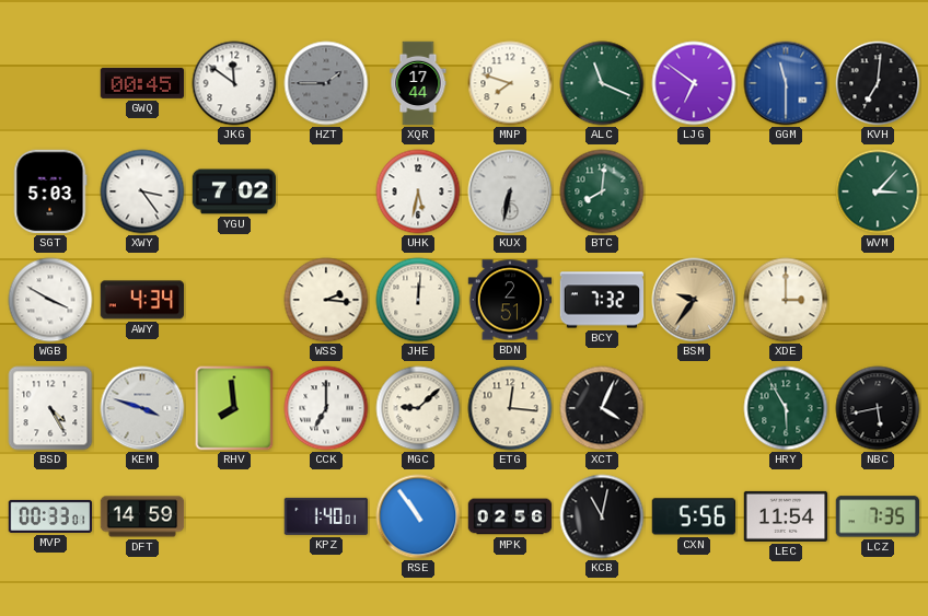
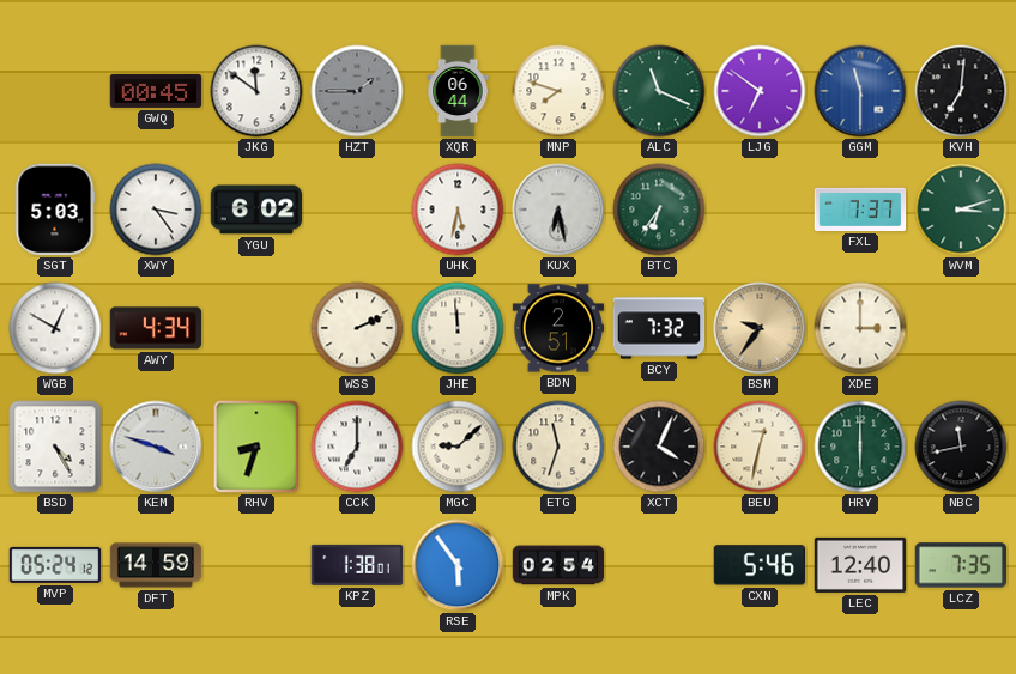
XQR: 17:44 -> 06:44 (458, 91)
YGU: 7:02 -> 6:02 (256, 210)
KUX: 6:32 -> 6:28 (558, 210)
BTC: 8:01 -> 6:36 (659, 210)
FXL: none -> 7:37 (860, 210)
WVM: 3:07 -> 3:12 (961, 210)
WGB: 3:50 -> 12:50 (55, 328)
WSS: 2:16 -> 2:11 (357, 328)
JHE: 12:01 -> 11:59 (458, 328)
RHV: 7:59 -> 8:33 (256, 447)
ETG: 12:16 -> 11:33 (558, 447)
BEU: none -> 12:32 (760, 447)
HRY: 5:55 -> 6:00 (860, 447)
NBC: 5:43 -> 11:43 (961, 447)
MVP: 00:33 -> 05:24 (55, 565)
KPZ: 1:40 -> 1:38 (357, 565)
RSE: 10:54 -> 5:54 (458, 565)
MPK: 02:56 -> 02:54 (558, 565)
KCB: 11:02 -> none (602, 516)
CXN: 5:56 -> 5:46 (758, 565)
LEC: 11:54 -> 12:40 (860, 565)
